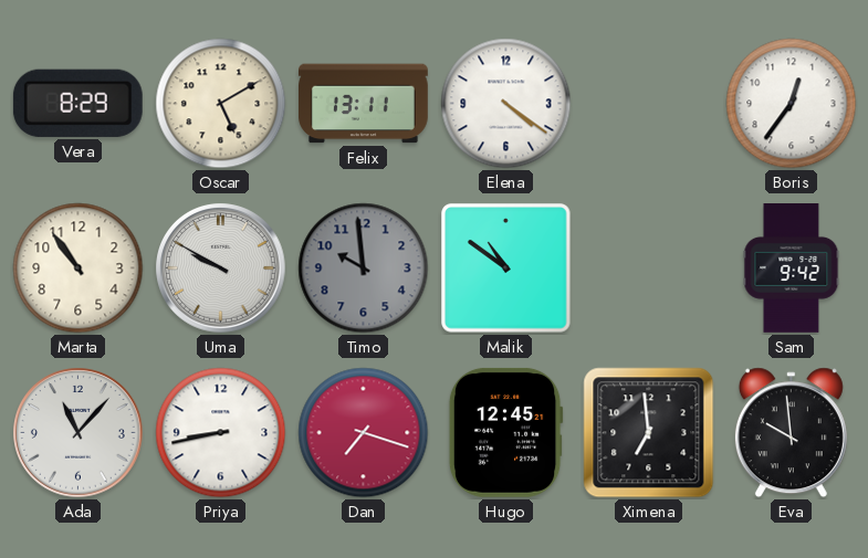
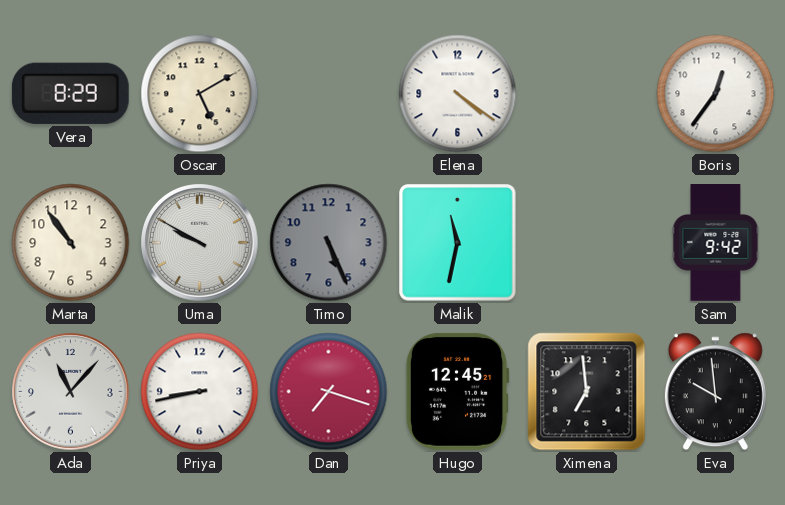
Felix: 13:11 -> none (364, 104)
Timo: 9:59 -> 5:26 (329, 243)
Malik: 10:51 -> 11:32 (458, 243)
